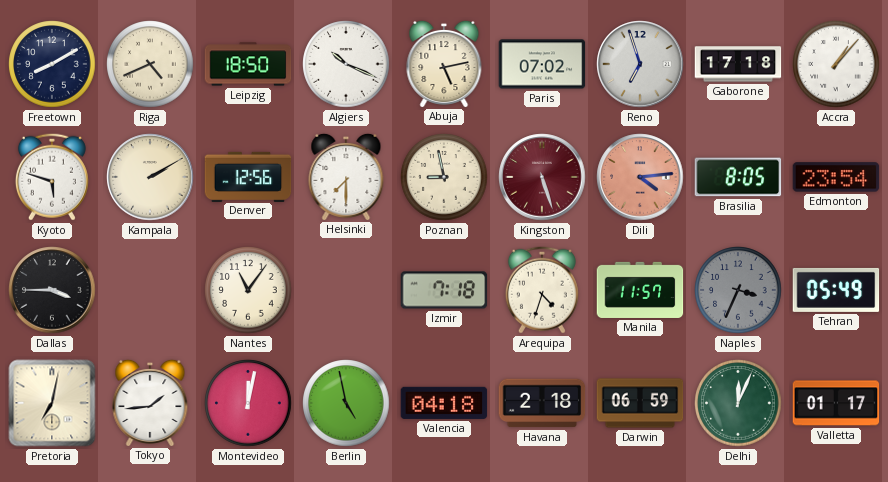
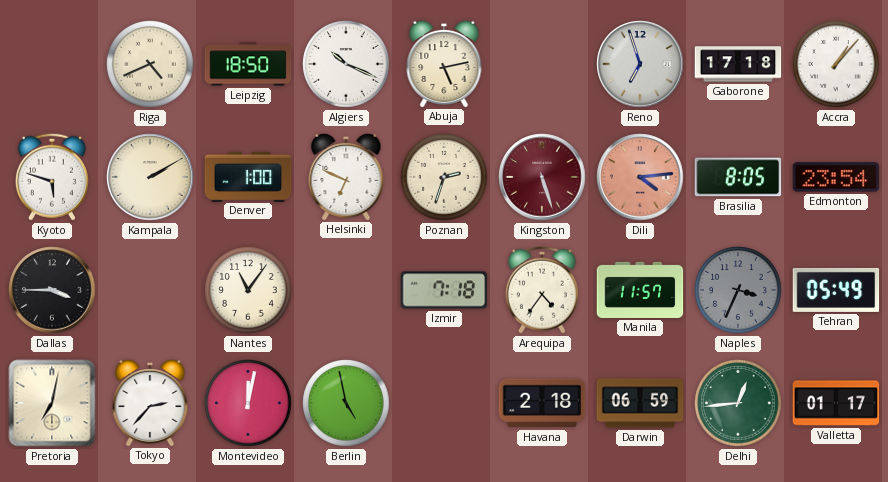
Freetown: 8:10 -> none (52, 64)
Paris: 07:02 -> none (542, 64)
Denver: 12:56 -> 1:00 (248, 176)
Helsinki: 7:30 -> 6:49 (346, 176)
Poznan: 8:58 -> 2:33 (444, 177)
Arequipa: 4:33 -> 4:36 (542, 290)
Tokyo: 1:44 -> 2:37 (150, 402)
Valencia: 04:18 -> none (444, 403)
Delhi: 12:04 -> 12:44 (738, 403)
